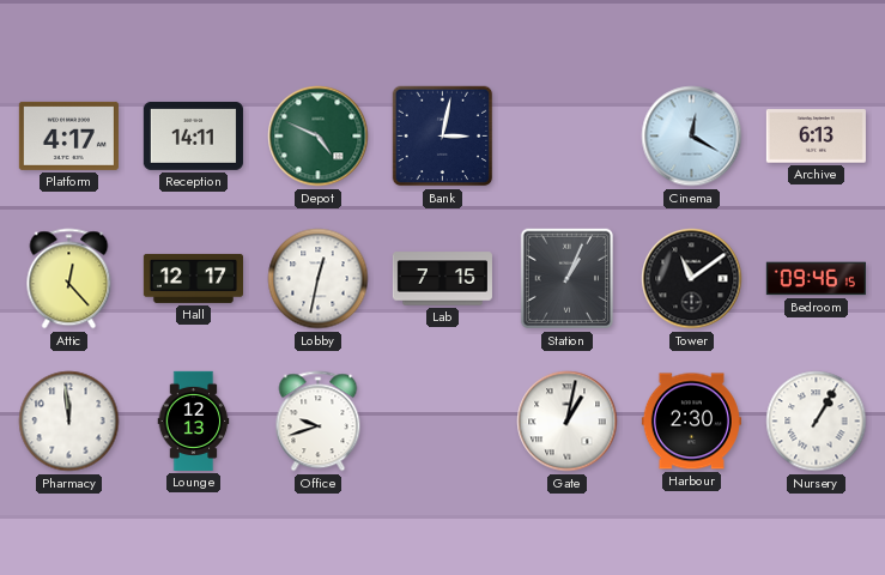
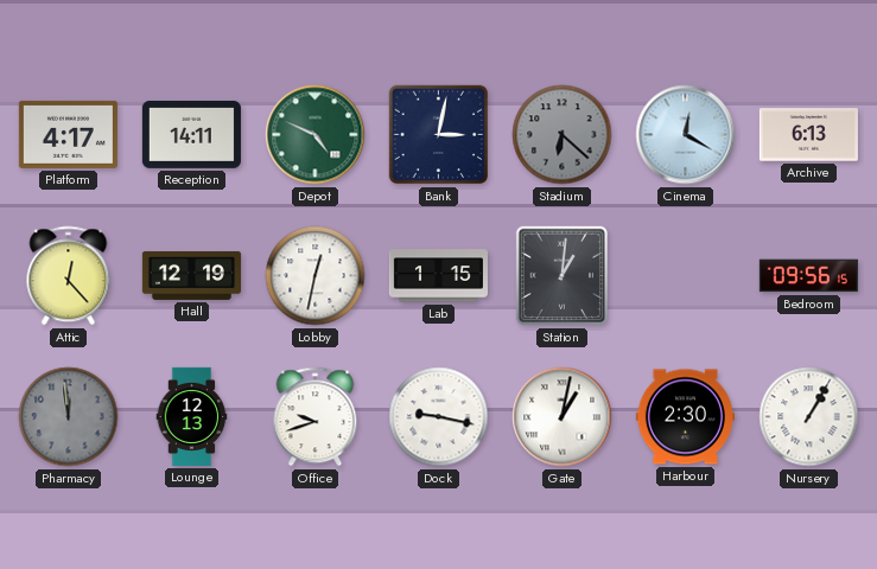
Stadium: none -> 6:22 (563, 135)
Hall: 12:17 -> 12:19 (191, 275)
Lab: 7:15 -> 1:15 (438, 276)
Station: 1:04 -> 1:01 (561, 276)
Tower: 11:09 -> none (692, 279)
Bedroom: 09:46 -> 09:56 (808, 276)
Pharmacy dial: white -> grey (69, 417)
Dock: none -> 9:17 (439, 417)
